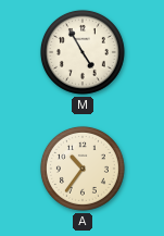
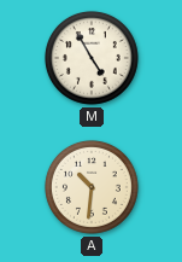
A: 10:36 -> 10:31 (92, 187)
